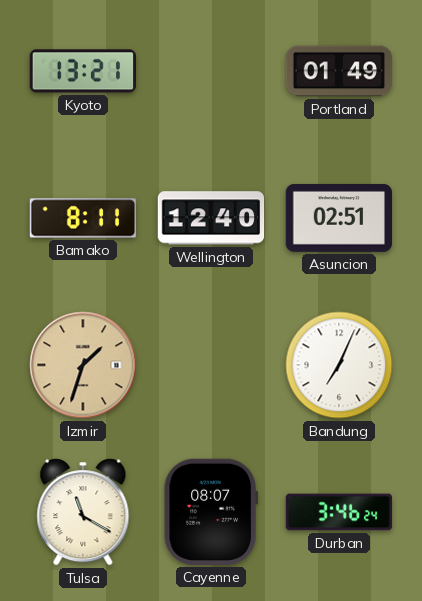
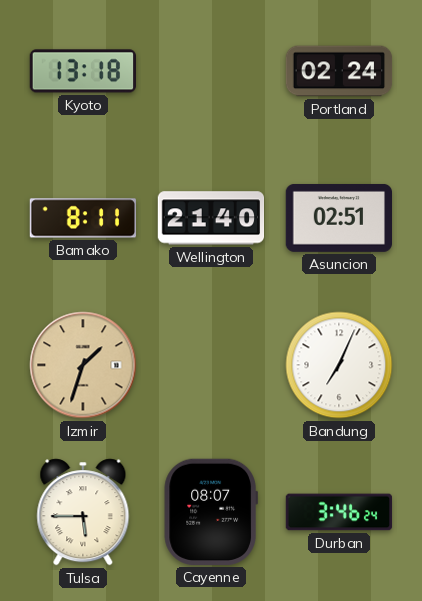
Kyoto: 13:21 -> 13:18 (82, 71)
Portland: 01:49 -> 02:24 (339, 71)
Wellington: 12:40 -> 21:40 (211, 218)
Tulsa: 11:20 -> 5:45 (83, 512)
